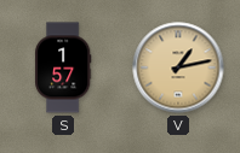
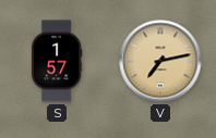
V: 1:13 -> 7:13 (160, 61)
